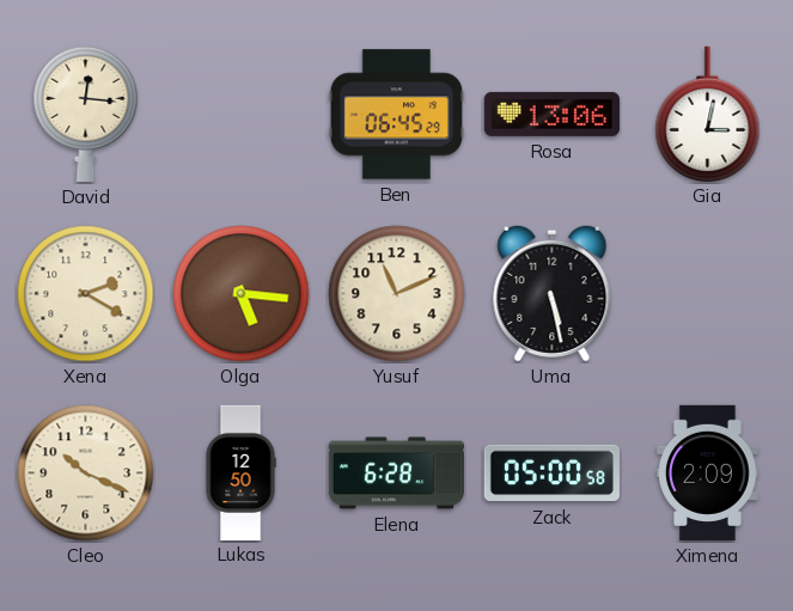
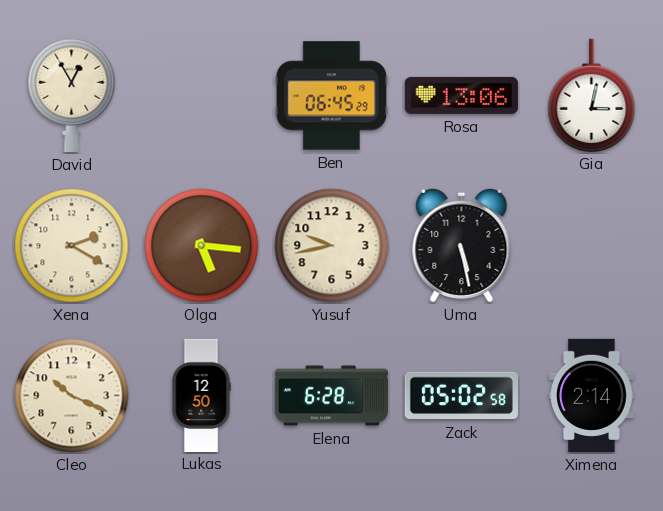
David: 12:16 -> 12:55 (72, 95)
Yusuf: 11:11 -> 9:43 (332, 246)
Zack: 05:00 -> 05:02 (461, 396)
Ximena: 2:09 -> 2:14 (592, 395)
